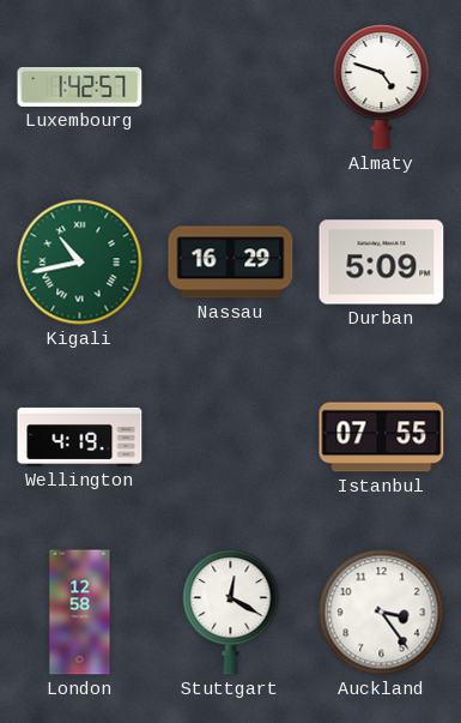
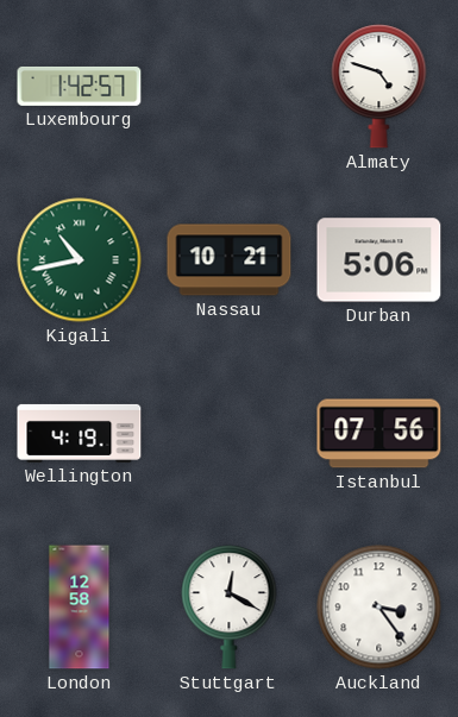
Nassau: 16:29 -> 10:21 (230, 260)
Durban: 5:09 -> 5:06 (379, 260)
Istanbul: 07:55 -> 07:56 (379, 434)
